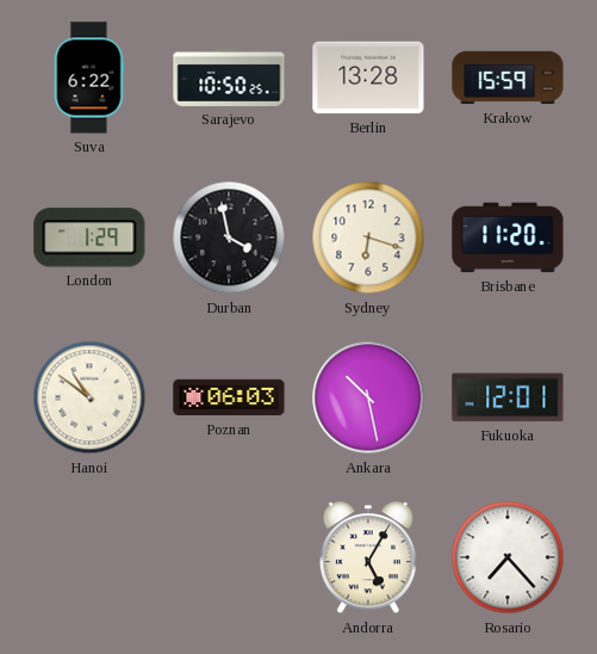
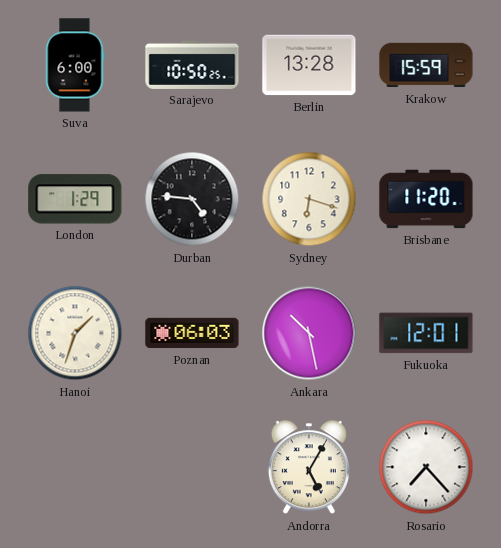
Suva: 6:22 -> 6:00 (75, 65)
Durban: 3:58 -> 4:46 (192, 199)
Hanoi: 10:51 -> 1:33 (75, 333)
